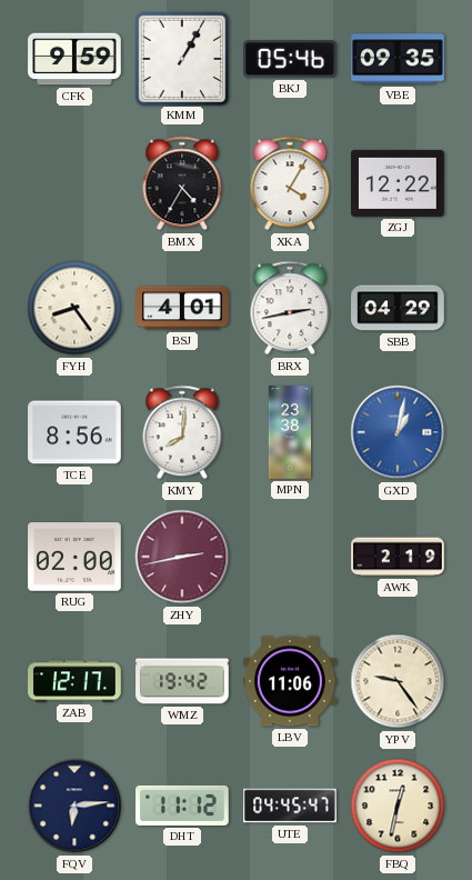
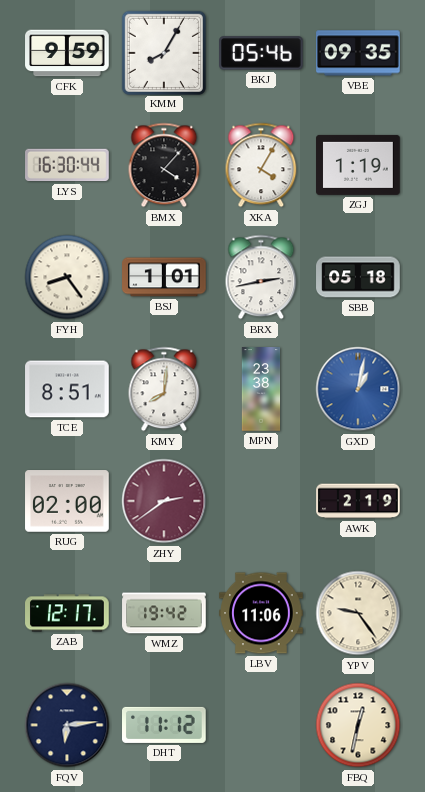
KMM: 1:05 -> 8:05 (163, 52)
LYS: none -> 16:30 (67, 165)
BMX: 4:35 -> 4:07 (164, 165)
ZGJ: 12:22 -> 1:19 (358, 165)
BSJ: 4:01 -> 1:01 (164, 277)
SBB: 04:29 -> 05:18 (358, 277)
TCE: 8:56 -> 8:51 (67, 389)
ZHY: 2:43 -> 2:39 (164, 501)
UTE: 04:45 -> none (290, 806)
